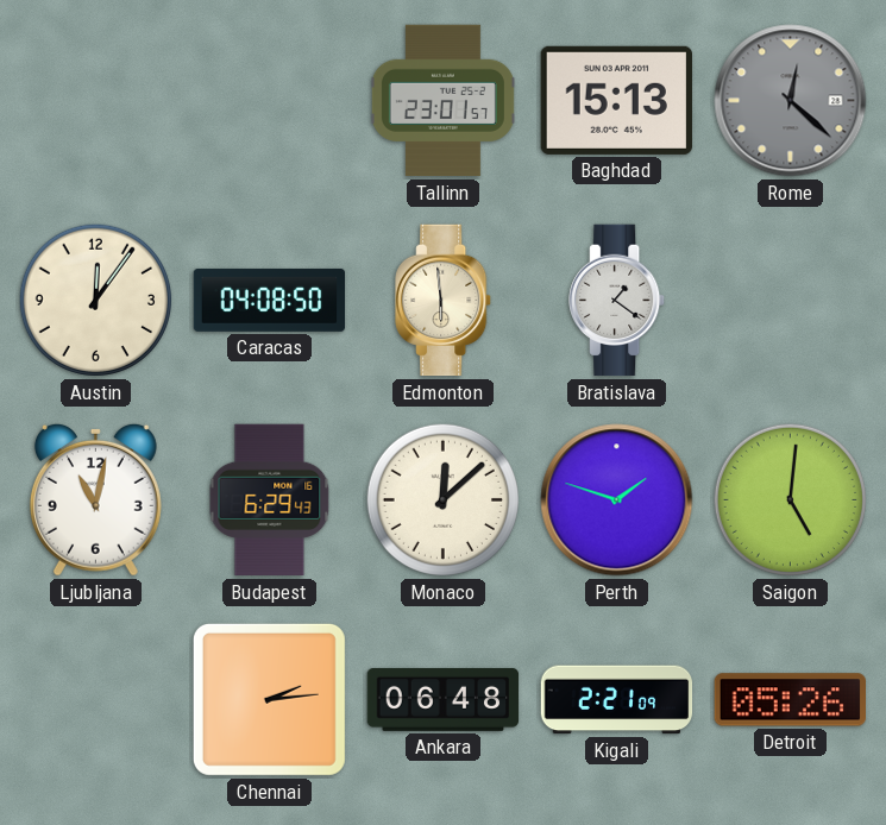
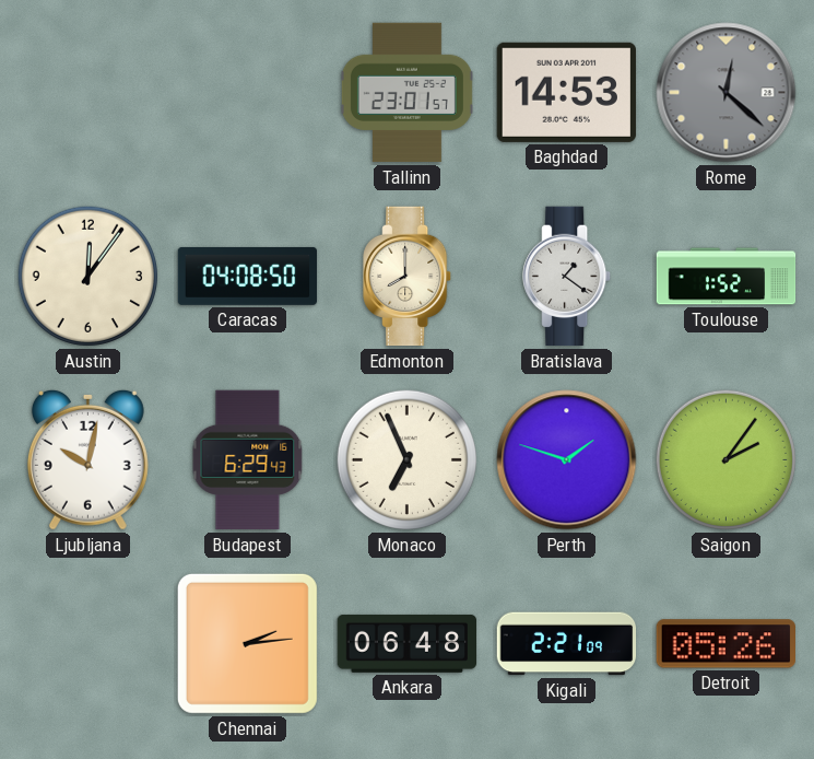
Baghdad: 15:13 -> 14:53 (566, 92)
Edmonton: 5:59 -> 8:00 (408, 277)
Toulouse: none -> 1:52 (727, 277)
Ljubljana: 11:02 -> 10:02 (87, 459)
Monaco: 12:08 -> 6:56 (406, 459)
Saigon: 5:01 -> 2:06 (725, 459)
